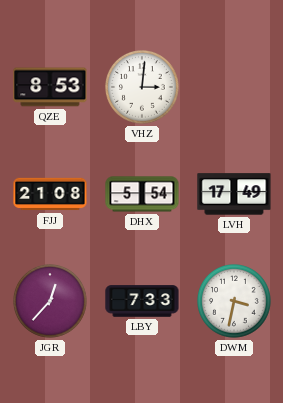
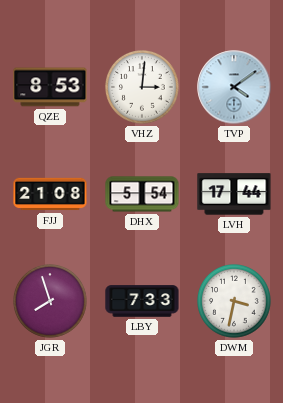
TVP: none -> 4:09 (234, 87)
LVH: 17:49 -> 17:44 (234, 194)
JGR: 12:37 -> 7:57 (51, 302)
